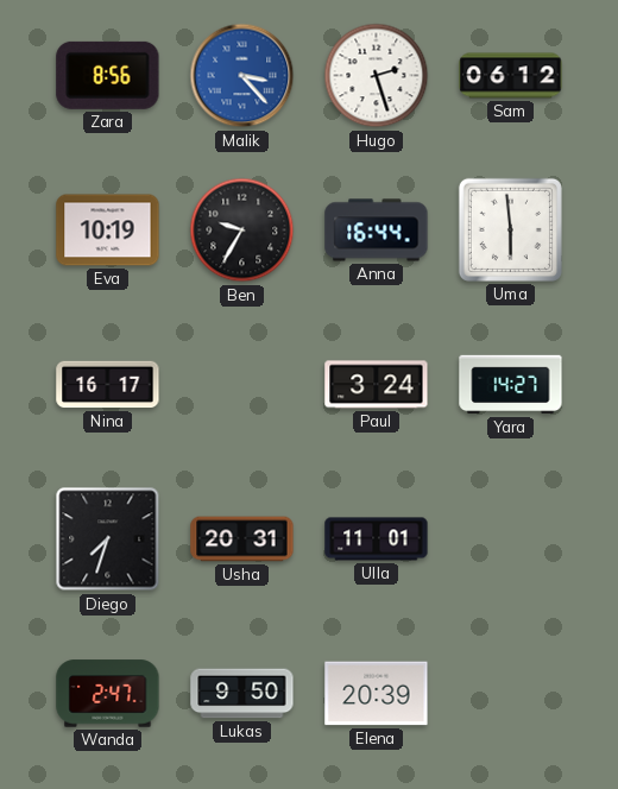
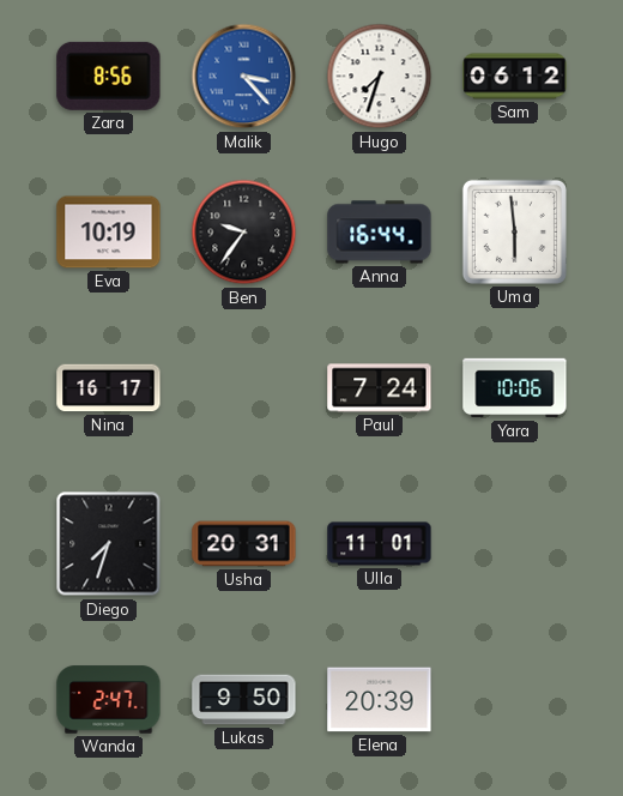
Hugo: 2:27 -> 7:33 (380, 77)
Ben: 9:35 -> 9:36 (244, 233)
Paul: 3:24 -> 7:24 (380, 388)
Yara: 14:27 -> 10:06 (515, 388)
